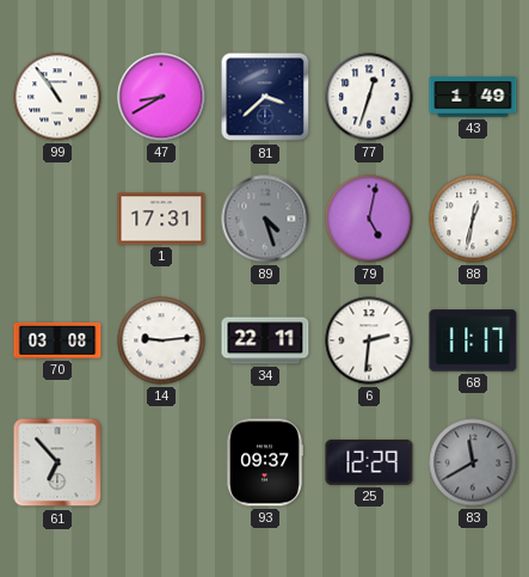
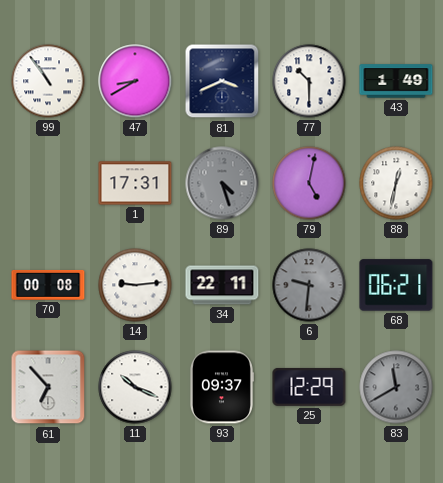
81: 3:38 -> 3:41 (222, 81)
77: 12:33 -> 10:30 (309, 81)
70: 03:08 -> 00:08 (48, 285)
6: 2:31 -> 9:31 (309, 285)
6 dial: white -> grey (309, 285)
68: 11:17 -> 06:21 (396, 285)
11: none -> 10:19 (135, 387)
